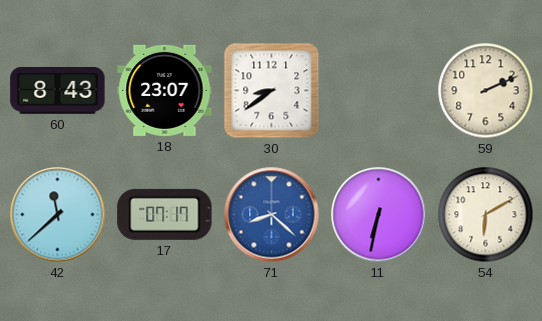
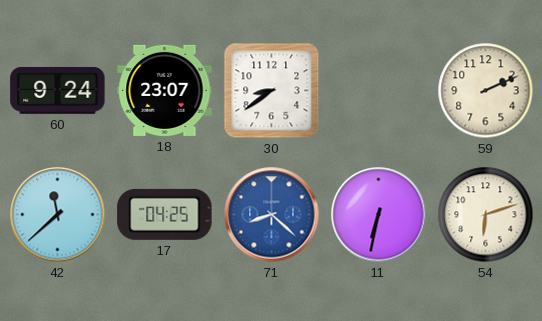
60: 8:43 -> 9:24 (58, 90)
17: 07:17 -> 04:25 (165, 214)
54: 6:10 -> 6:12 (486, 215)
